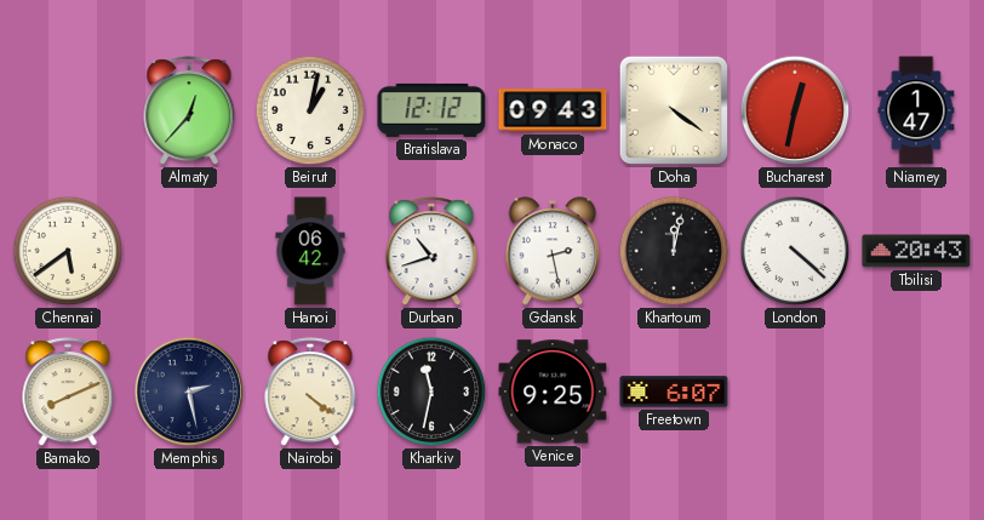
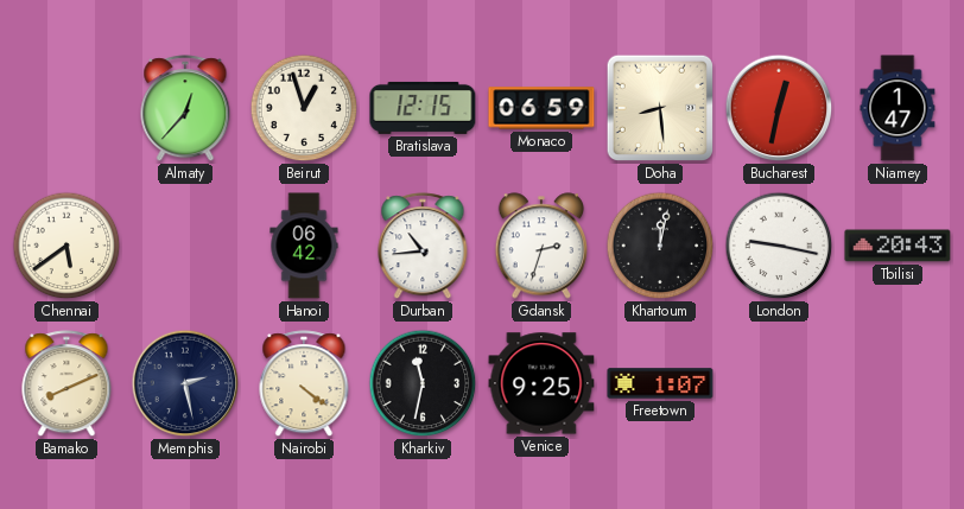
Beirut: 1:02 -> 12:57 (304, 108)
Bratislava: 12:12 -> 12:15 (423, 108)
Monaco: 09:43 -> 06:59 (541, 108)
Doha: 4:21 -> 8:29 (660, 108)
Durban: 10:42 -> 10:44 (423, 247)
Gdansk: 2:28 -> 2:33 (540, 246)
London: 4:22 -> 9:17 (779, 246)
Freetown: 6:07 -> 1:07 (660, 383)
